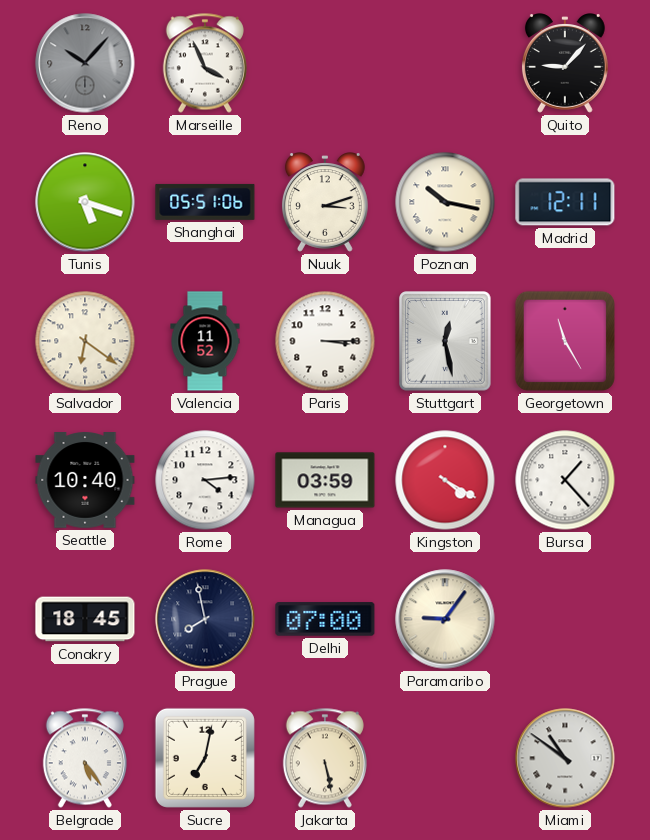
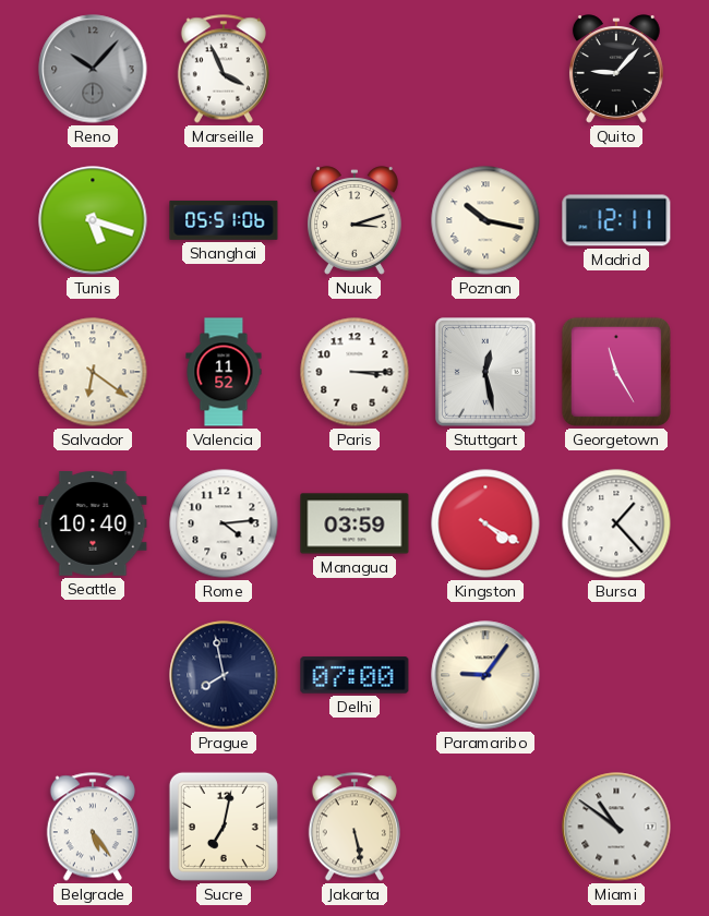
Conakry: 18:45 -> none (85, 619)
